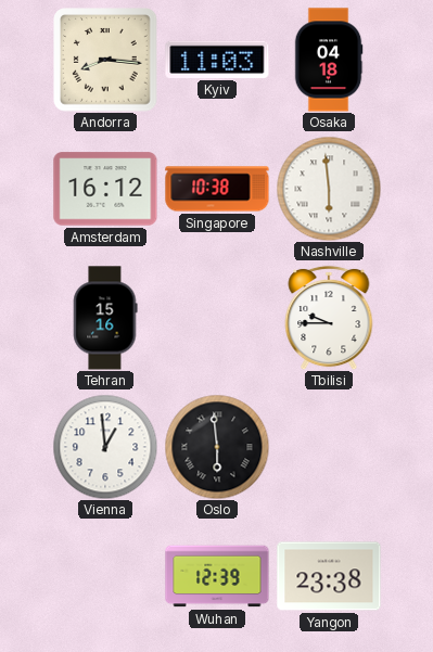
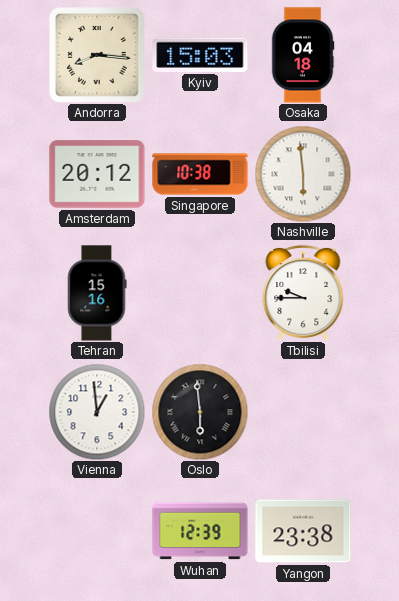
Kyiv: 11:03 -> 15:03 (200, 55)
Amsterdam: 16:12 -> 20:12 (97, 174)
